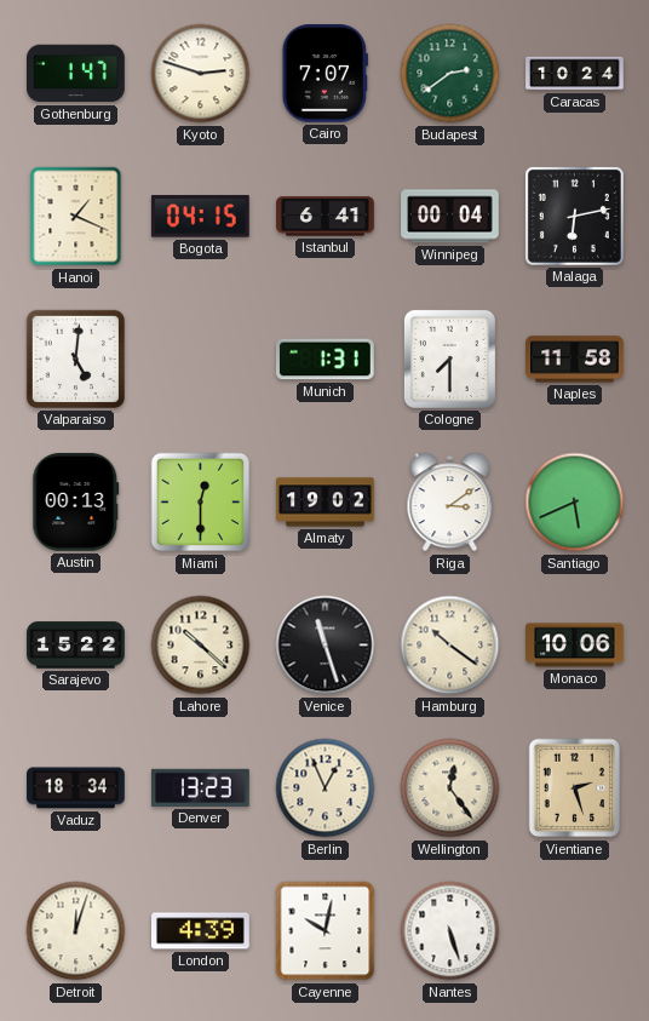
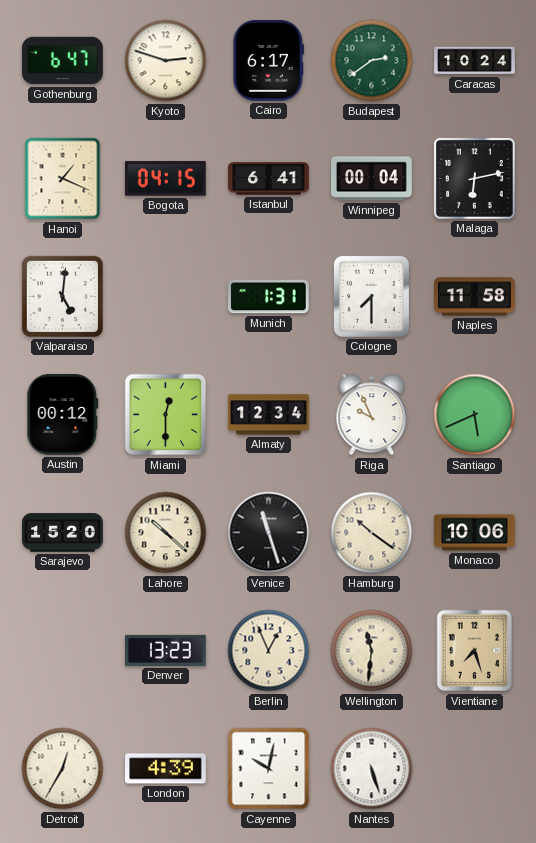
Gothenburg: 1:47 -> 6:47 (63, 61)
Cairo: 7:07 -> 6:17 (268, 61)
Austin: 00:13 -> 00:12 (63, 414)
Almaty: 19:02 -> 12:34 (269, 415)
Riga: 3:09 -> 9:56 (372, 415)
Sarajevo: 15:22 -> 15:20 (63, 533)
Vaduz: 18:34 -> none (76, 788)
Wellington: 12:24 -> 11:31 (372, 651)
Vientiane: 2:27 -> 7:27 (475, 651)
Detroit: 12:03 -> 12:35 (63, 769)
